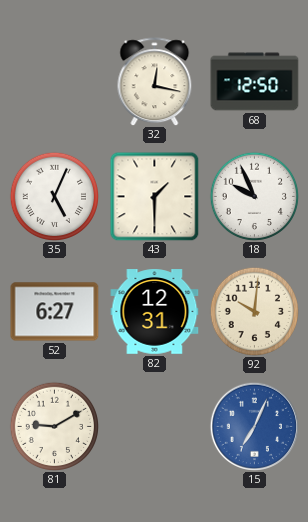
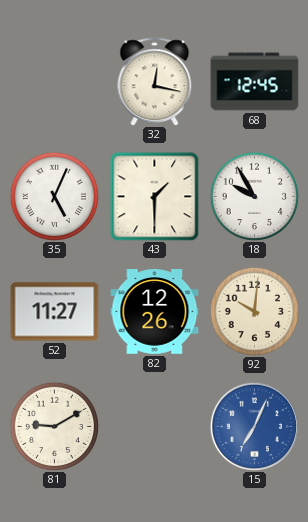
68: 12:50 -> 12:45 (255, 82)
18: 9:56 -> 9:55 (254, 196)
52: 6:27 -> 11:27 (55, 312)
82: 12:31 -> 12:26 (155, 312)
